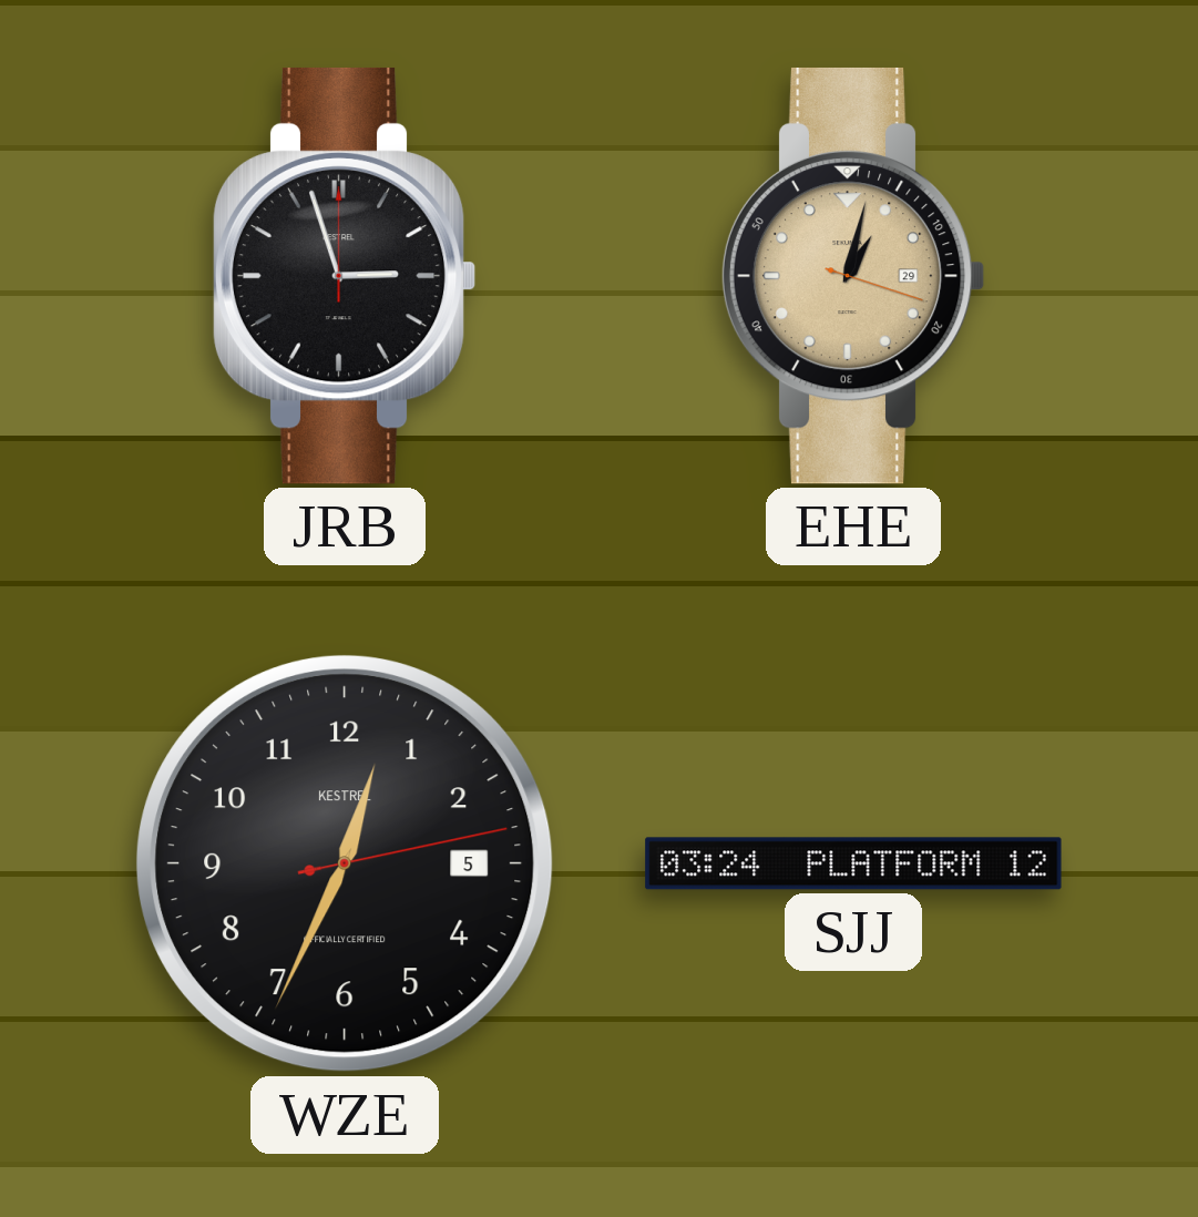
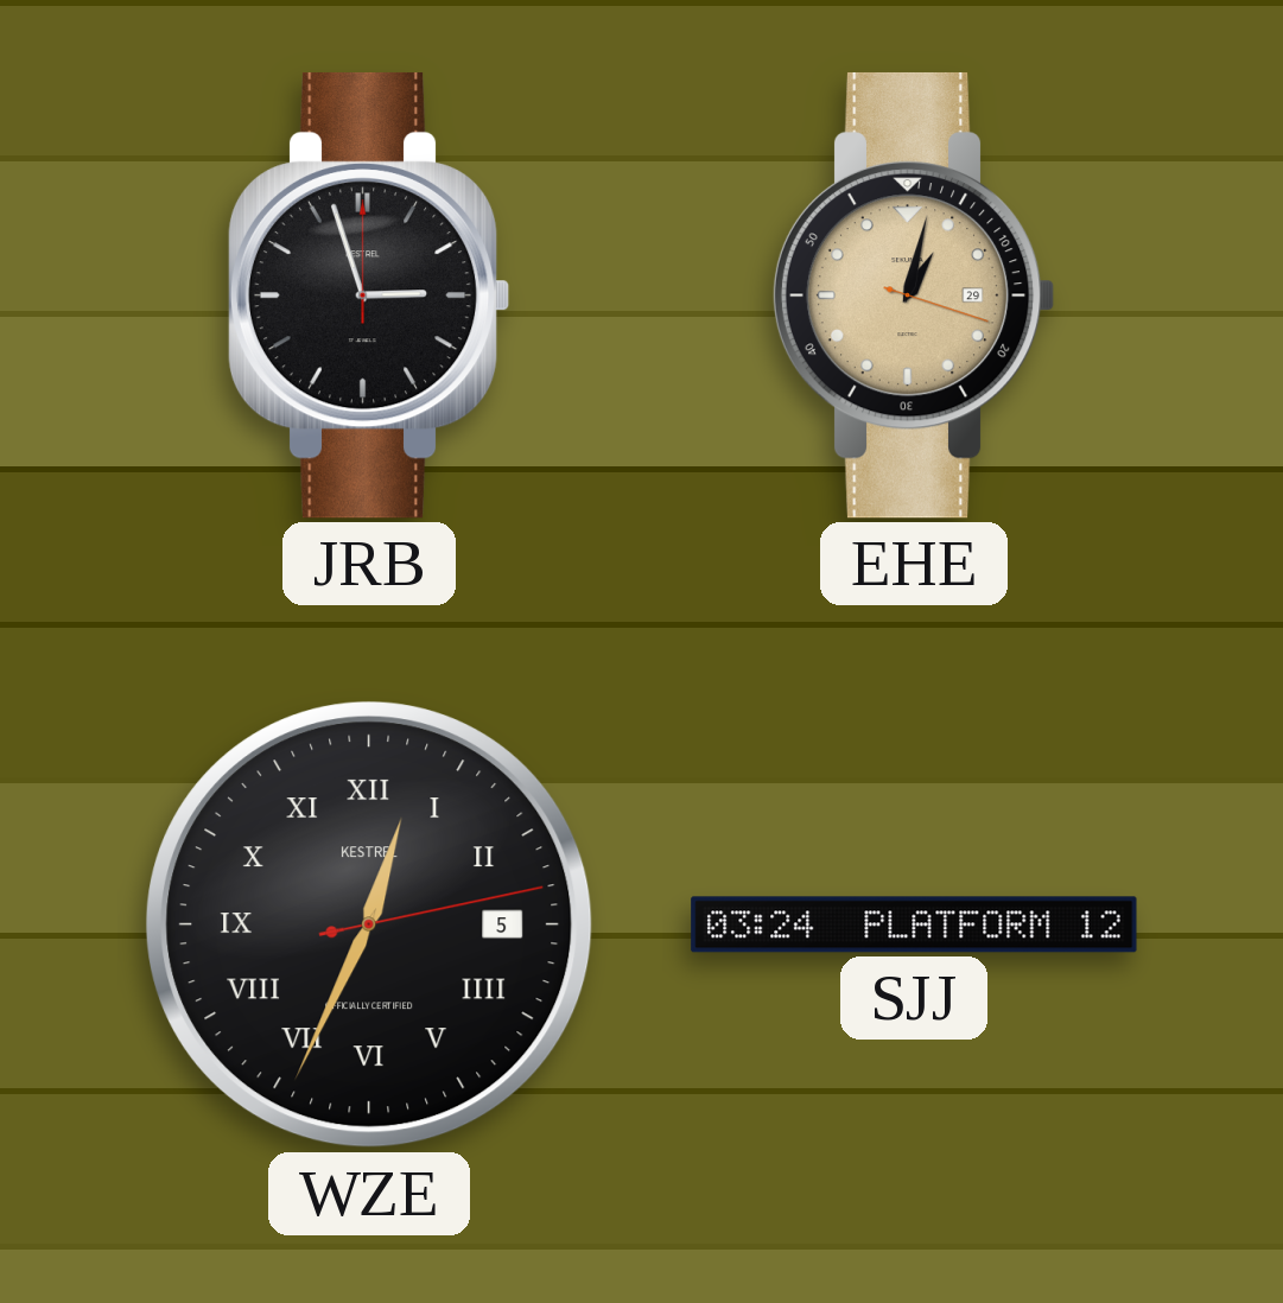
WZE numerals: Arabic -> Roman (369, 924)
